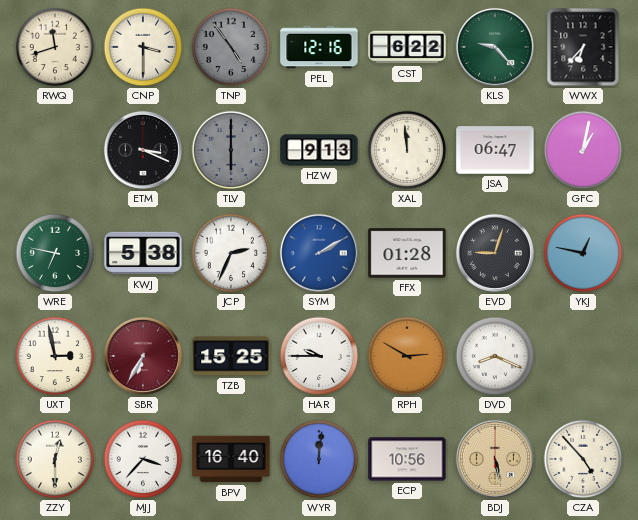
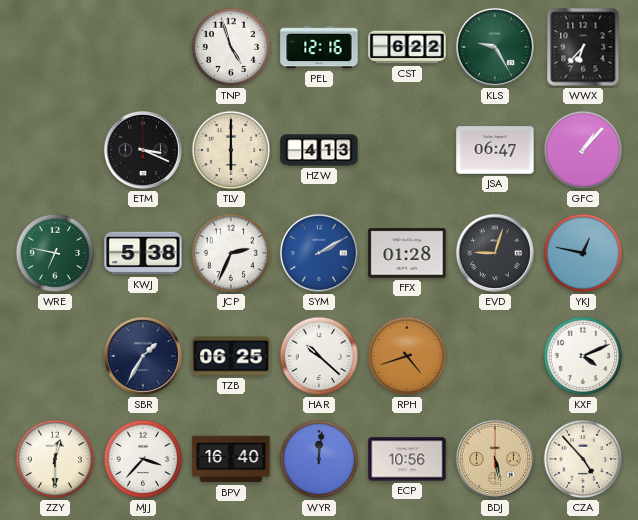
RWQ: 11:42 -> none (55, 47)
CNP: 3:30 -> none (143, 47)
TNP: 4:54 -> 4:57 (231, 47)
TNP dial: grey -> white (231, 47)
KLS: 9:23 -> 9:25 (495, 47)
TLV dial: grey -> cream (231, 150)
HZW: 9:13 -> 4:13 (319, 150)
XAL: 11:59 -> none (407, 150)
GFC: 1:02 -> 1:07 (583, 150)
UXT: 2:58 -> none (55, 356)
SBR: 6:35 -> 1:35 (143, 356)
SBR dial: burgundy -> navy (143, 356)
TZB: 15:25 -> 06:25 (231, 356)
HAR: 9:45 -> 10:22 (319, 356)
RPH: 2:50 -> 4:42 (407, 356)
DVD: 8:19 -> none (495, 356)
KXF: none -> 4:11 (583, 356)
